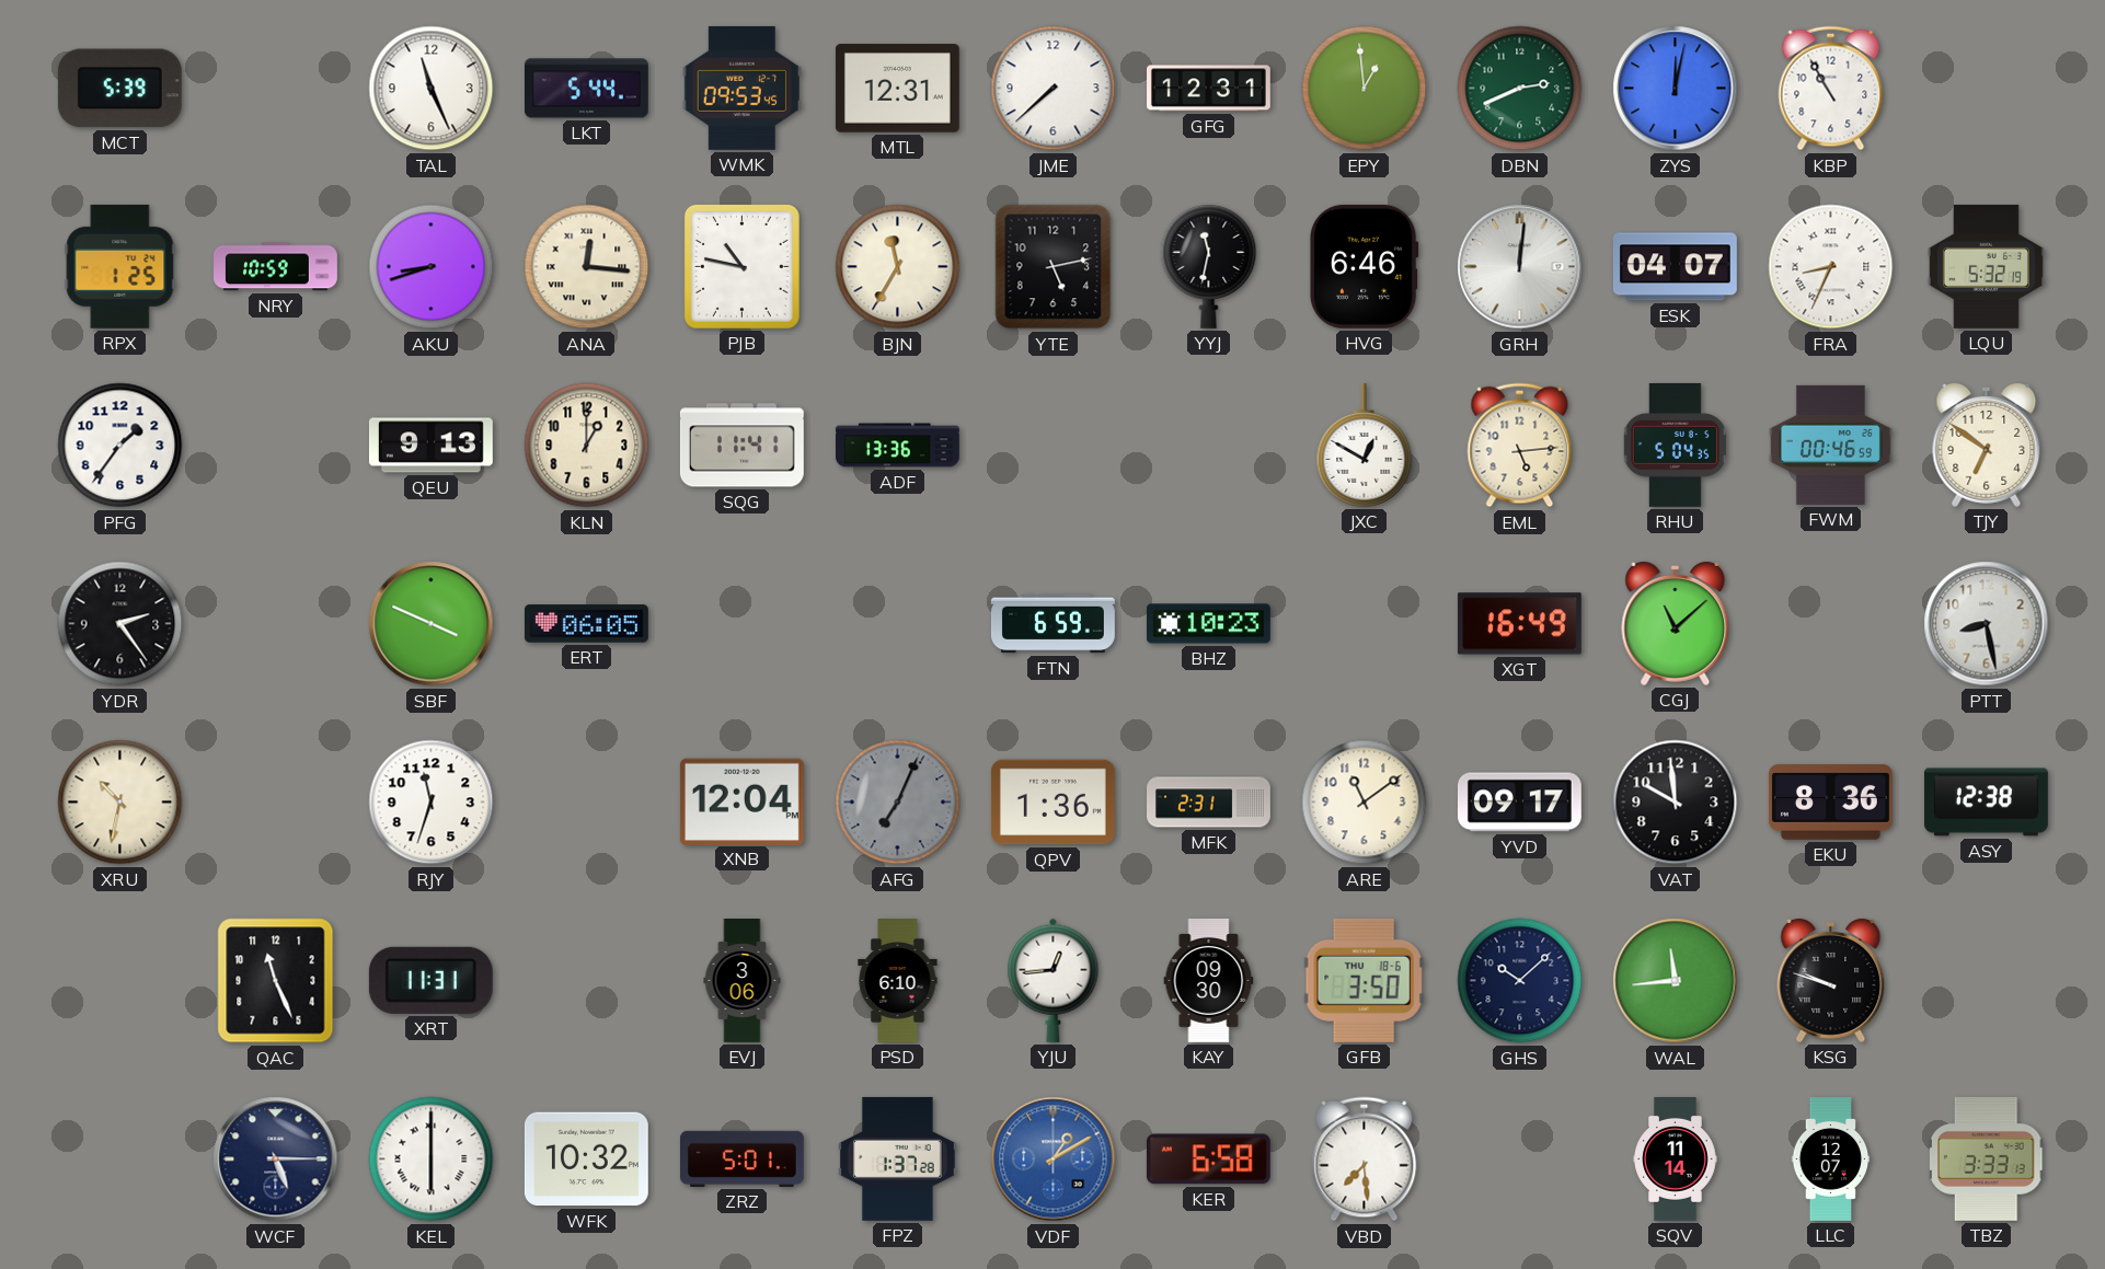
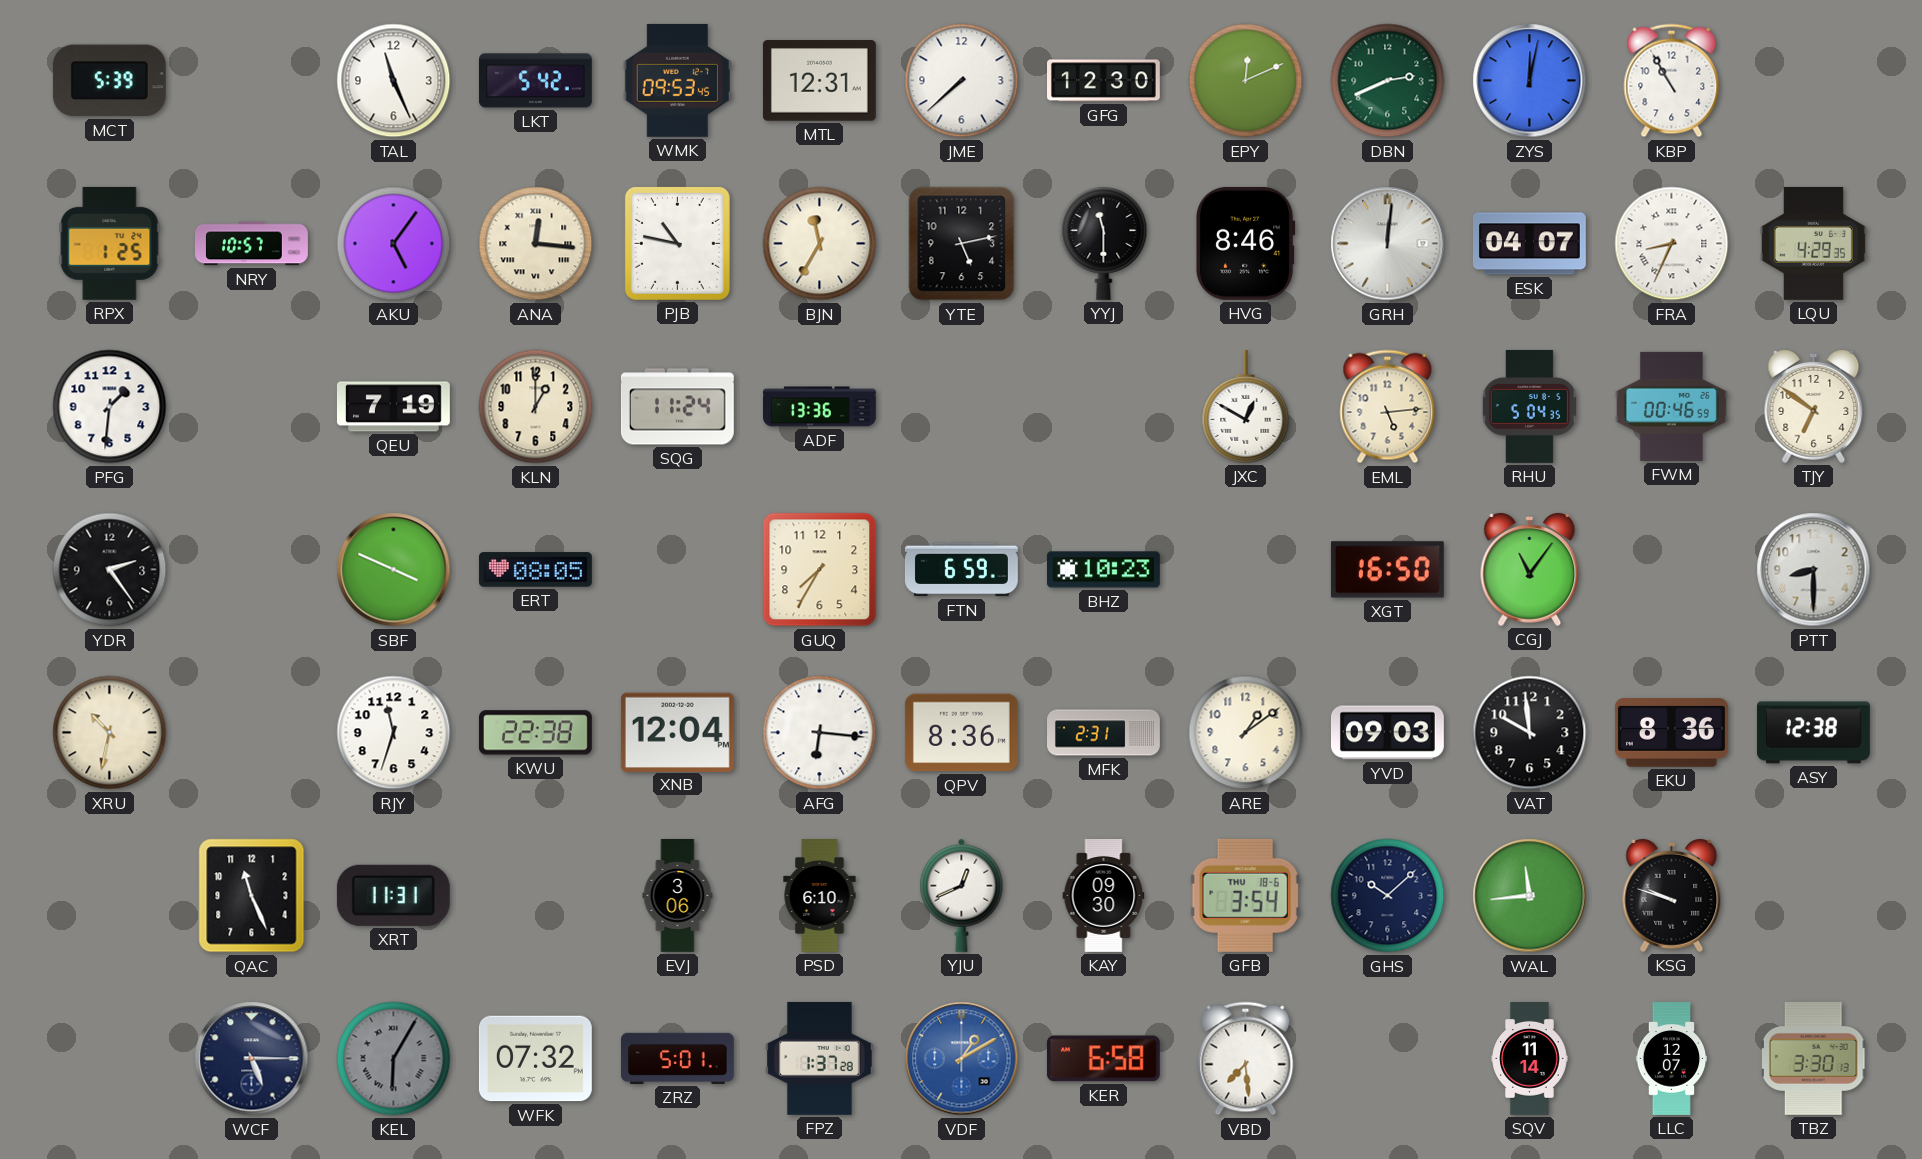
LKT: 5:44 -> 5:42 (535, 81)
GFG: 12:31 -> 12:30 (1104, 81)
EPY: 12:59 -> 12:11 (1246, 81)
NRY: 10:59 -> 10:57 (252, 244)
AKU: 8:42 -> 5:06 (394, 244)
YYJ: 11:32 -> 11:30 (1104, 243)
HVG: 6:46 -> 8:46 (1245, 243)
LQU: 5:32 -> 4:29 (1813, 243)
PFG: 1:36 -> 1:31 (110, 407)
QEU: 9:13 -> 7:19 (393, 407)
SQG: 11:41 -> 11:24 (677, 407)
ERT: 06:05 -> 08:05 (535, 570)
GUQ: none -> 7:35 (820, 570)
XGT: 16:49 -> 16:50 (1387, 570)
CGJ: 11:08 -> 11:06 (1530, 569)
PTT: 8:28 -> 8:30 (1814, 570)
KWU: none -> 22:38 (535, 733)
AFG: 7:04 -> 6:16 (820, 733)
AFG dial: grey -> white (820, 733)
QPV: 1:36 -> 8:36 (961, 733)
ARE: 11:09 -> 1:09 (1246, 733)
YVD: 09:17 -> 09:03 (1387, 733)
YJU: 12:44 -> 12:41 (962, 895)
GFB: 3:50 -> 3:54 (1245, 895)
KEL: 6:00 -> 6:05 (394, 1059)
KEL dial: white -> grey (394, 1059)
WFK: 10:32 -> 07:32 (535, 1059)
TBZ: 3:33 -> 3:30 (1814, 1058)
